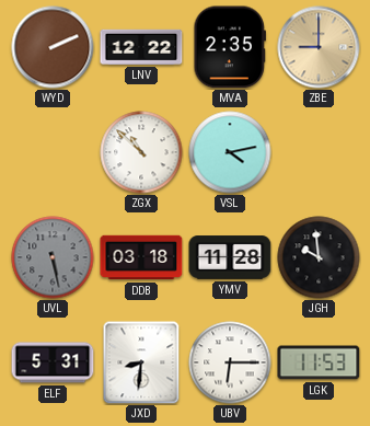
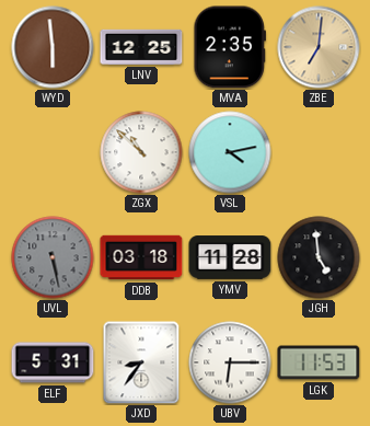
WYD: 2:11 -> 5:59 (53, 47)
LNV: 12:22 -> 12:25 (141, 47)
ZBE: 9:00 -> 7:01 (319, 47)
JGH: 9:59 -> 4:59 (319, 257)
JXD: 8:31 -> 8:36 (141, 362)
